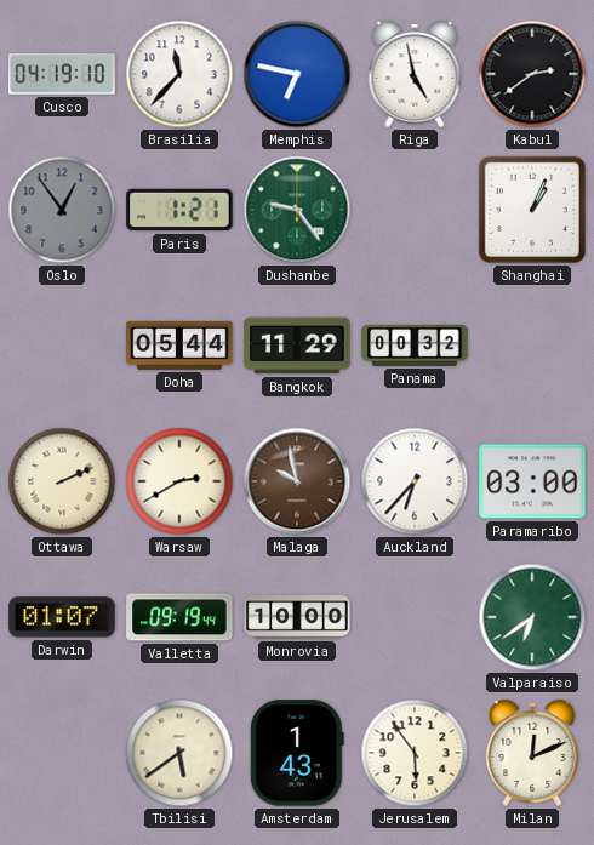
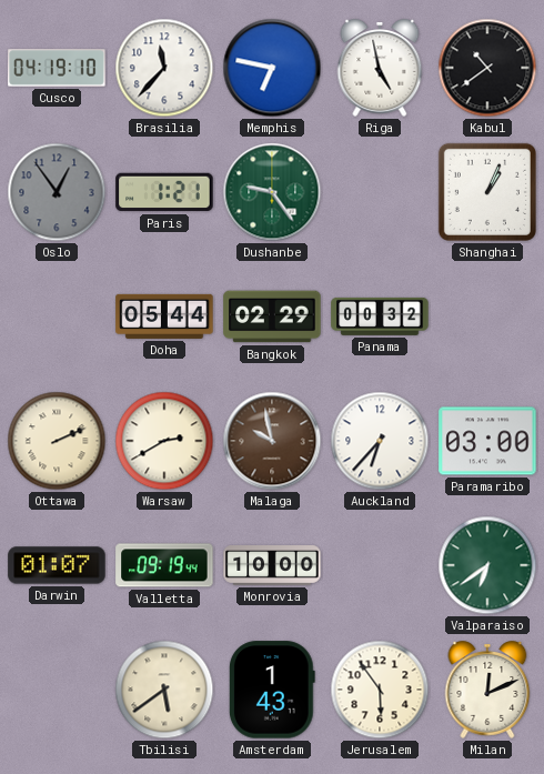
Kabul: 2:39 -> 10:39 (487, 68)
Bangkok: 11:29 -> 02:29 (272, 316)
